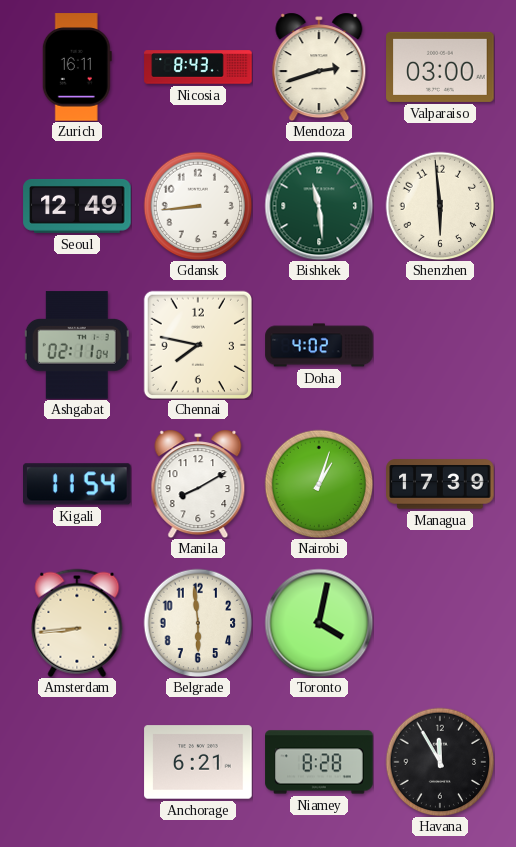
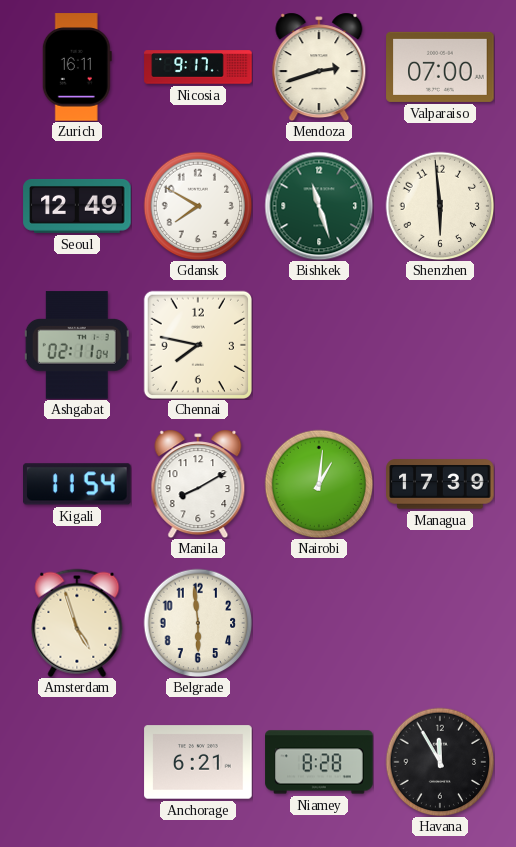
Nicosia: 8:43 -> 9:17 (198, 67)
Valparaiso: 03:00 -> 07:00 (440, 67)
Gdansk: 8:44 -> 7:50 (198, 206)
Bishkek: 11:29 -> 11:27 (319, 206)
Doha: 4:02 -> none (319, 345)
Nairobi: 1:03 -> 1:01 (319, 484)
Amsterdam: 8:44 -> 4:57 (77, 623)
Toronto: 4:02 -> none (319, 623)
